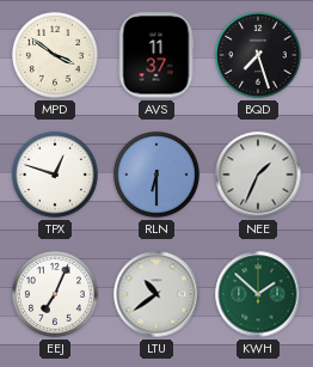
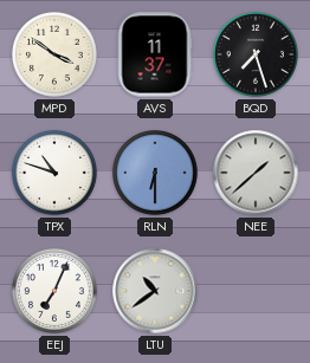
TPX: 12:48 -> 10:48 (54, 173)
NEE: 1:34 -> 1:38 (256, 173)
KWH: 1:52 -> none (258, 294)
